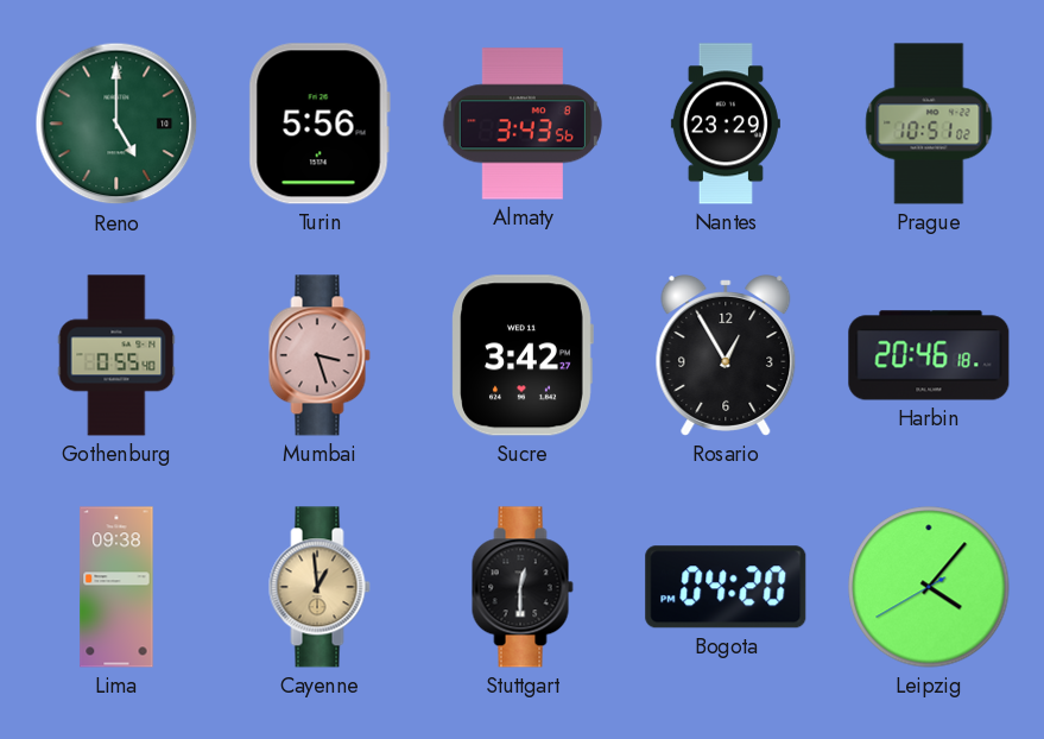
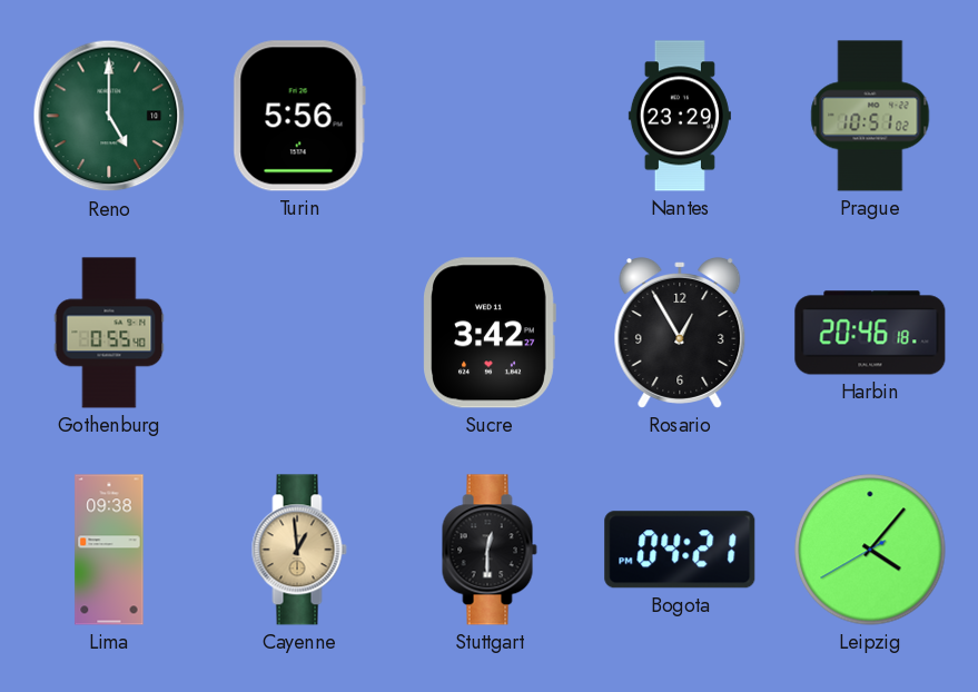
Almaty: 3:43 -> none (523, 124)
Mumbai: 3:27 -> none (319, 355)
Bogota: 04:20 -> 04:21 (680, 550)
